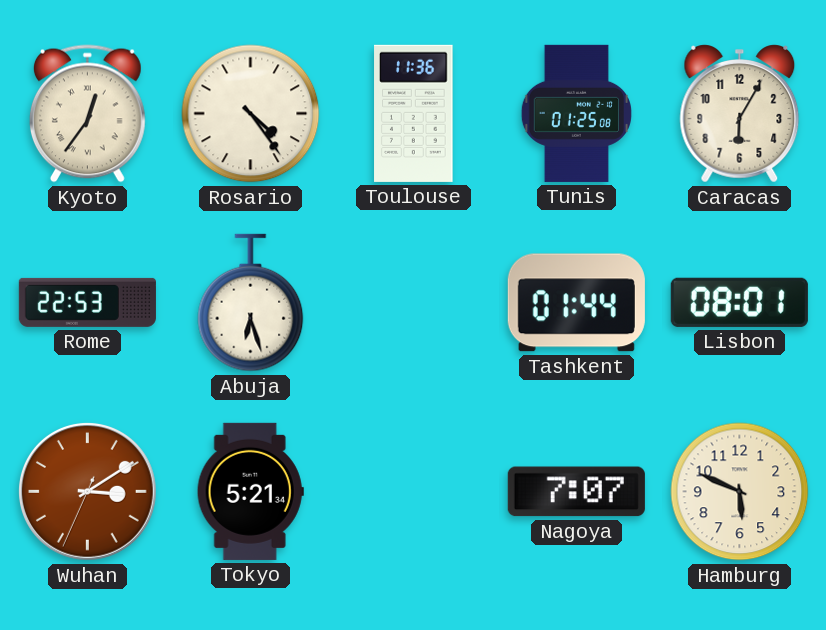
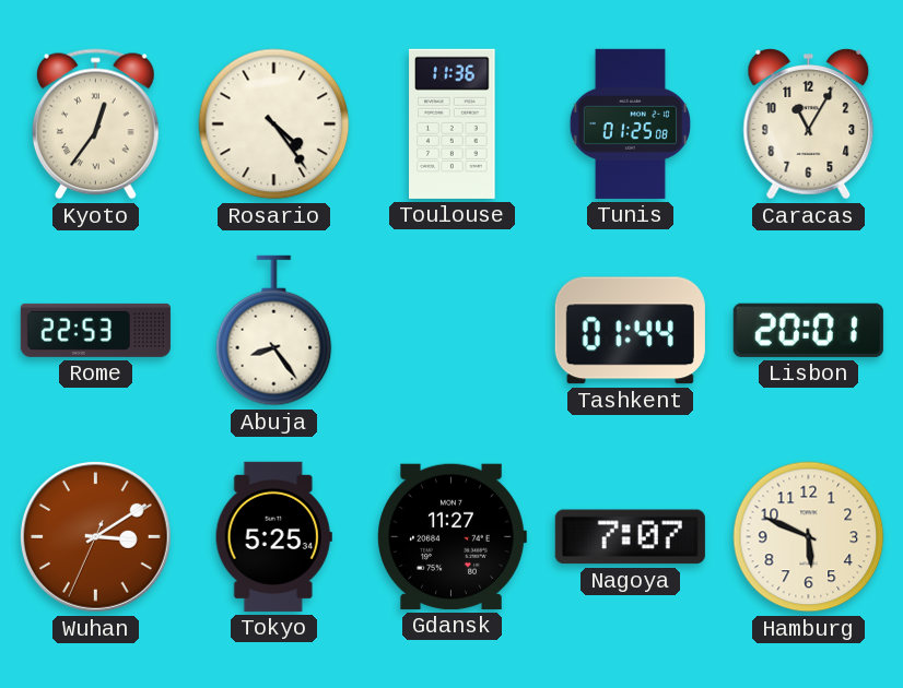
Caracas: 6:05 -> 11:05 (809, 124)
Abuja: 6:27 -> 8:24 (274, 331)
Lisbon: 08:01 -> 20:01 (808, 330)
Tokyo: 5:21 -> 5:25 (273, 536)
Gdansk: none -> 11:27 (453, 536)
